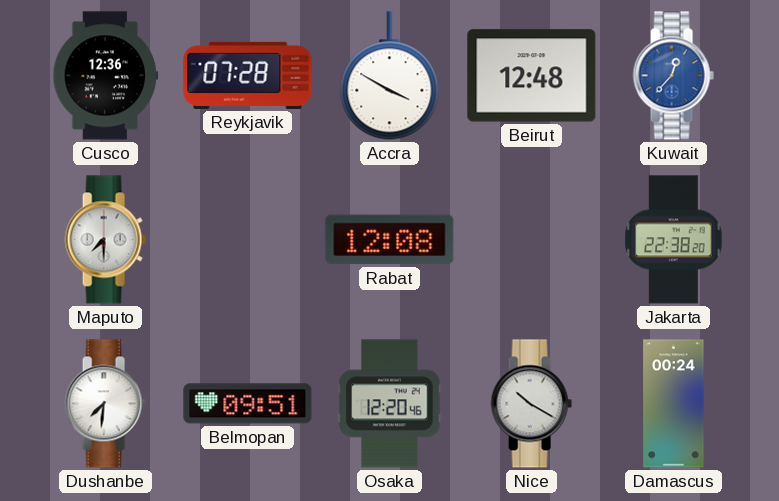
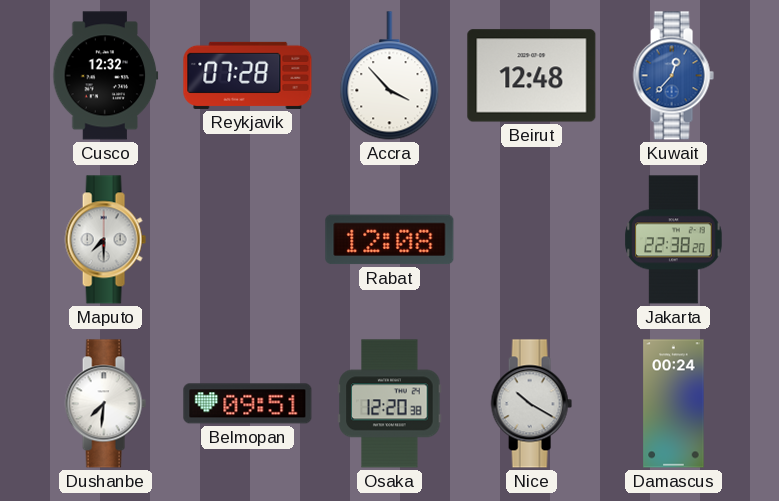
Cusco: 12:36 -> 12:32 (106, 76)
Accra: 3:50 -> 3:53 (390, 76)
Osaka: 12:20:46 -> 12:20:38 (390, 404)
